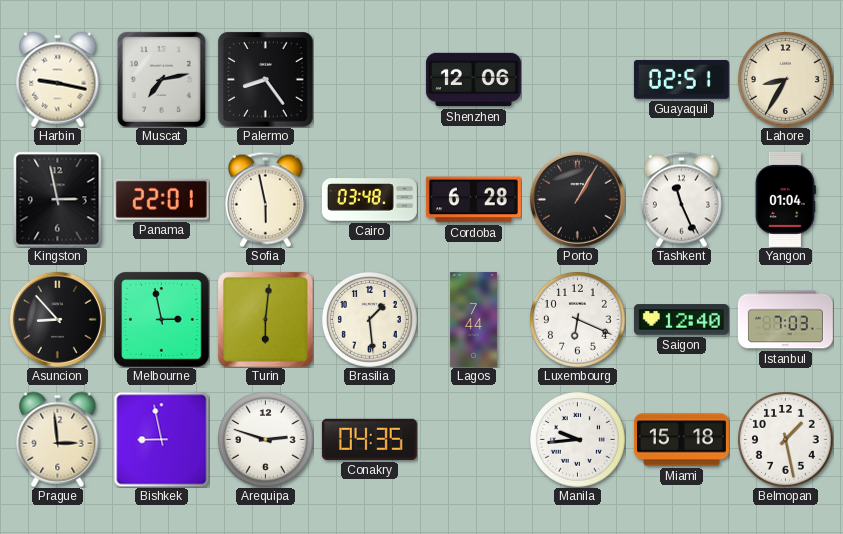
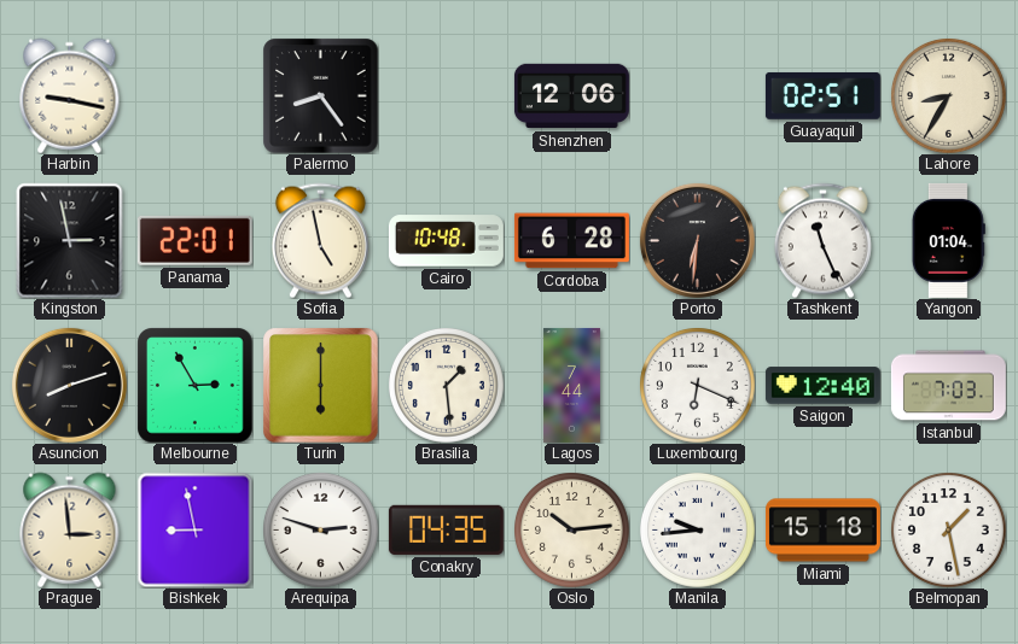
Muscat: 7:13 -> none (161, 79)
Sofia: 5:58 -> 4:58 (320, 240)
Cairo: 03:48 -> 10:48 (446, 241)
Porto: 1:05 -> 6:31 (697, 240)
Asuncion: 8:53 -> 8:12 (69, 385)
Melbourne: 2:58 -> 2:55 (194, 385)
Turin: 6:01 -> 6:00 (320, 385)
Oslo: none -> 10:14 (572, 531)
